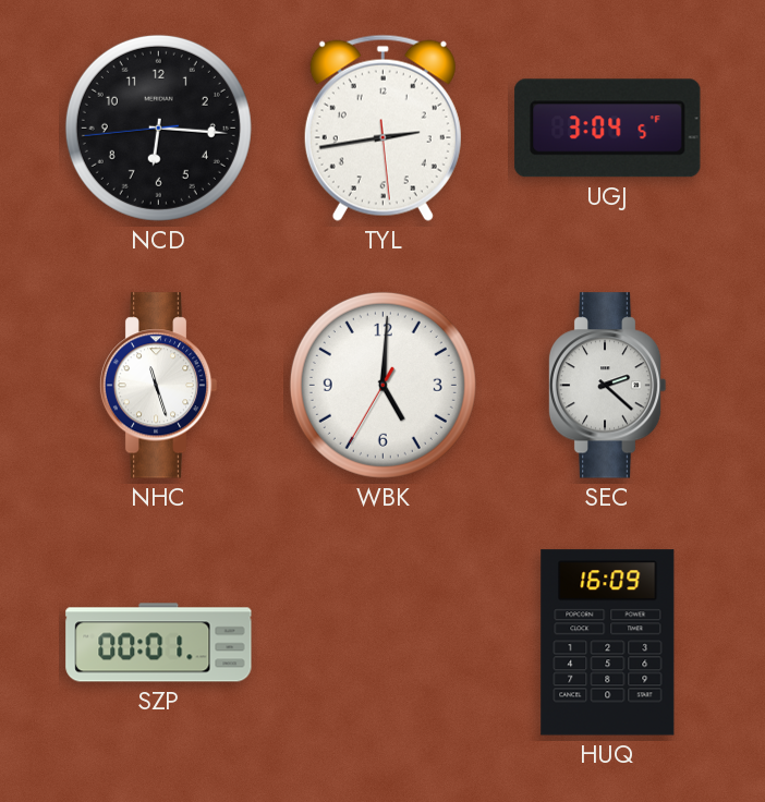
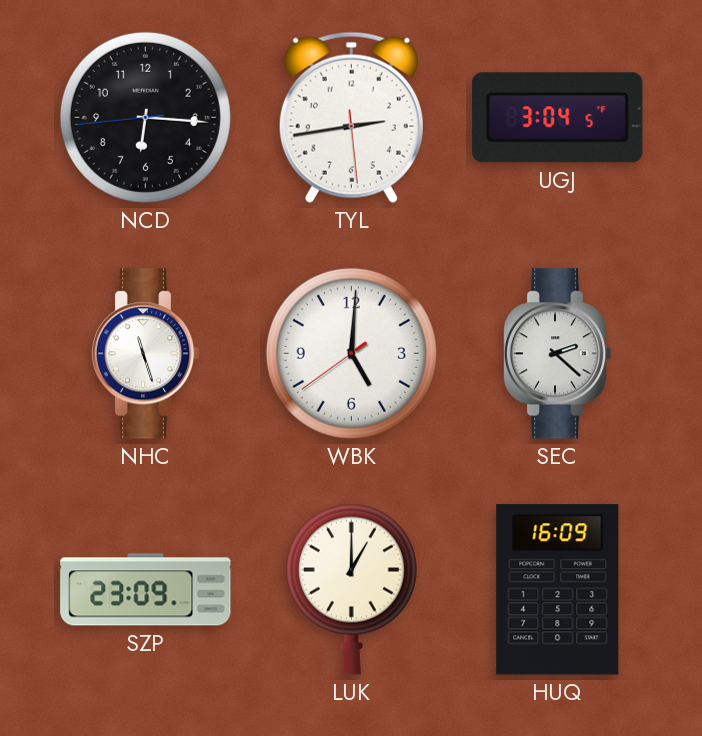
WBK: 5:00:35 -> 5:00:39 (351, 353)
SZP: 00:01 -> 23:09 (146, 590)
LUK: none -> 1:00 (351, 589)
